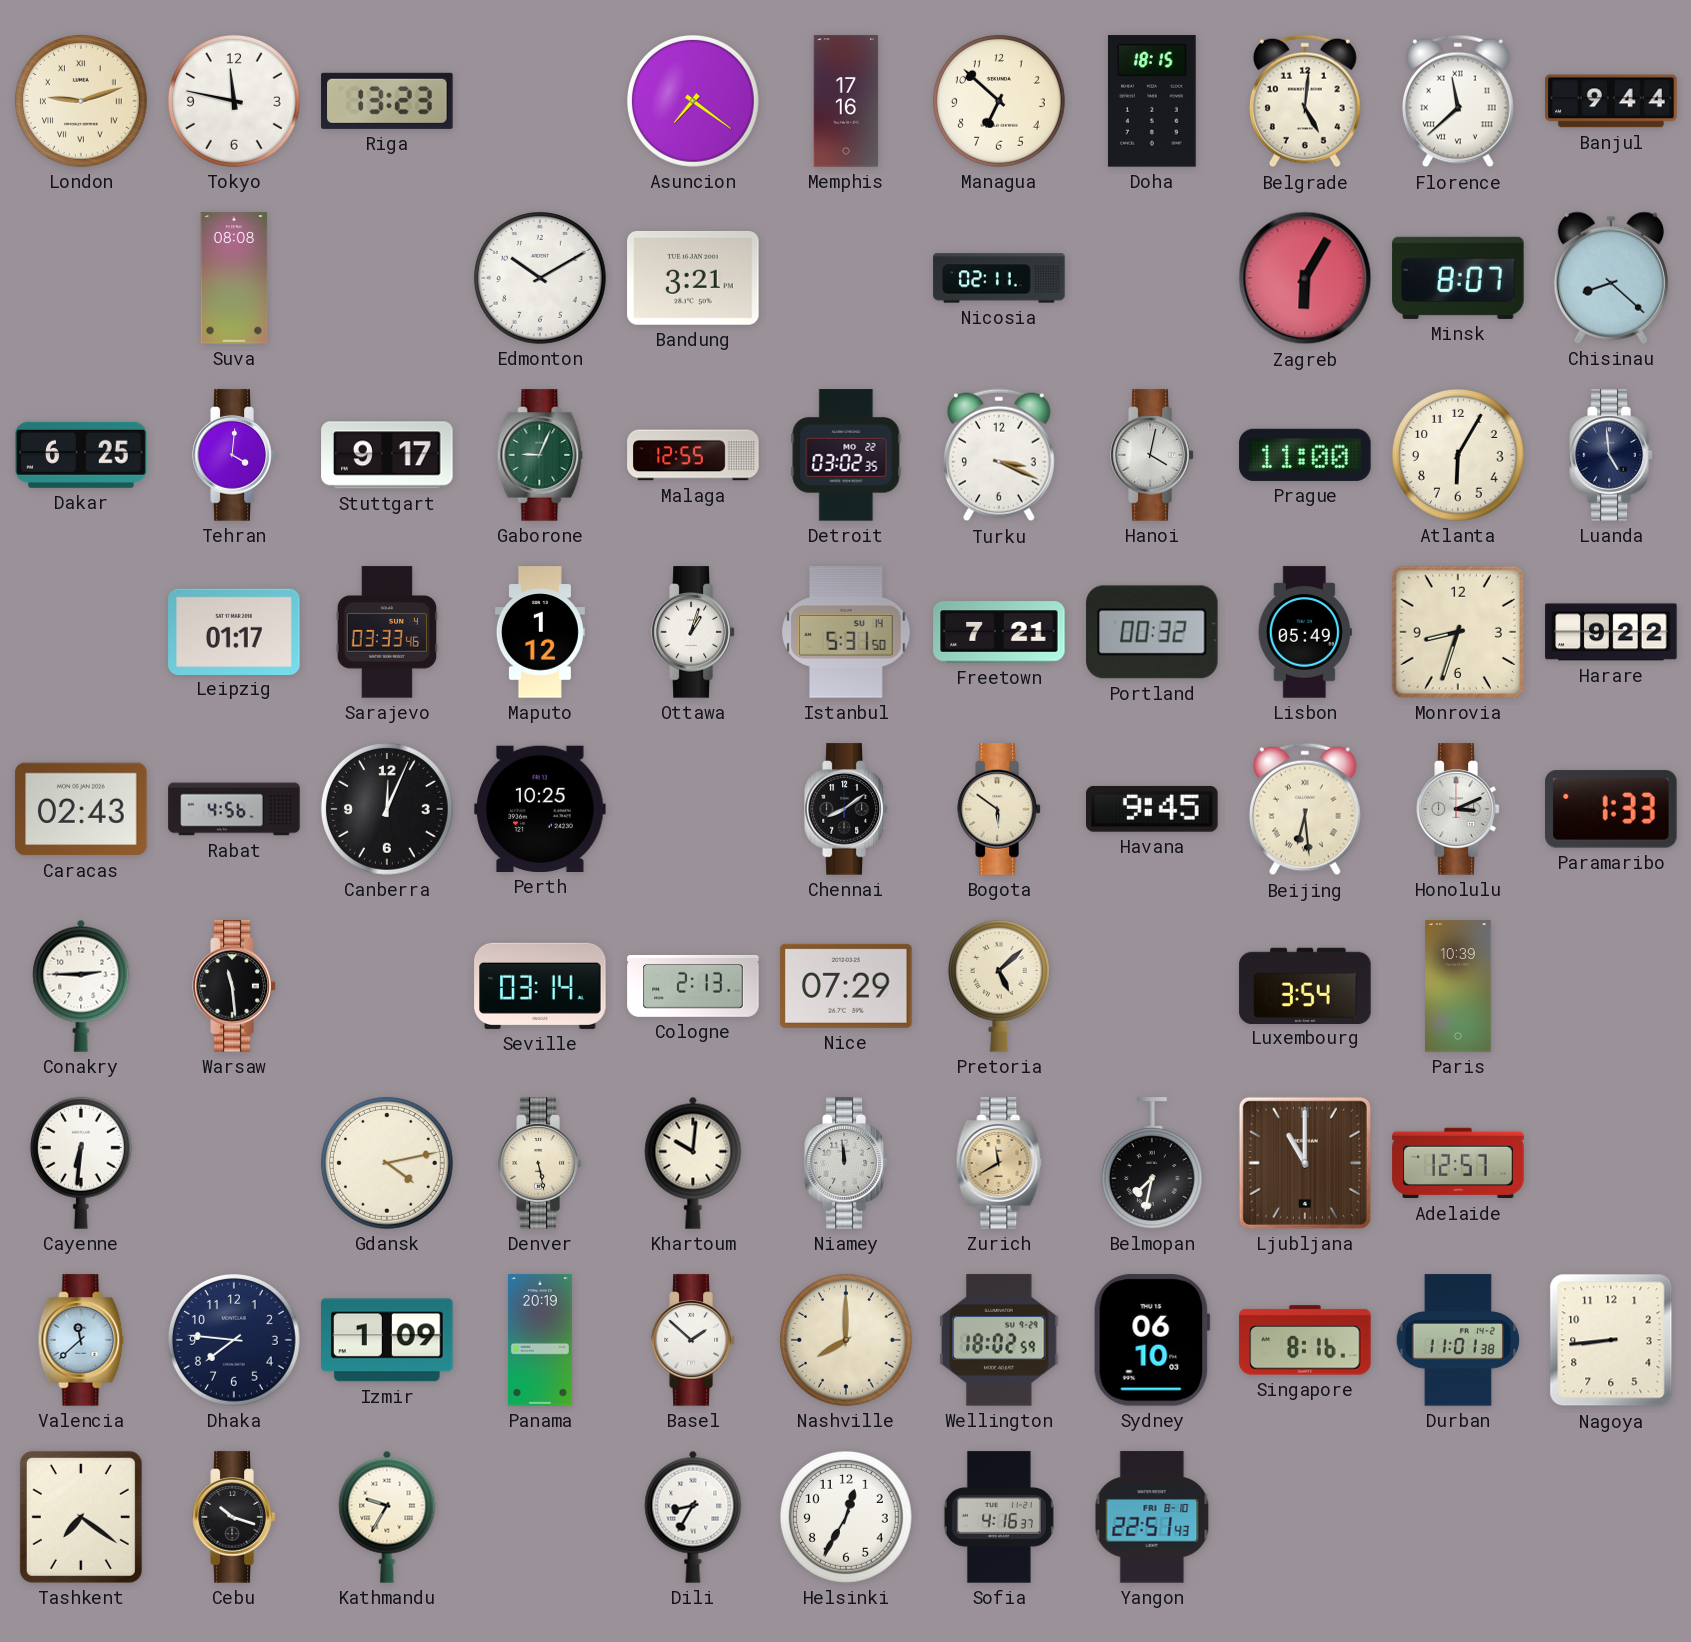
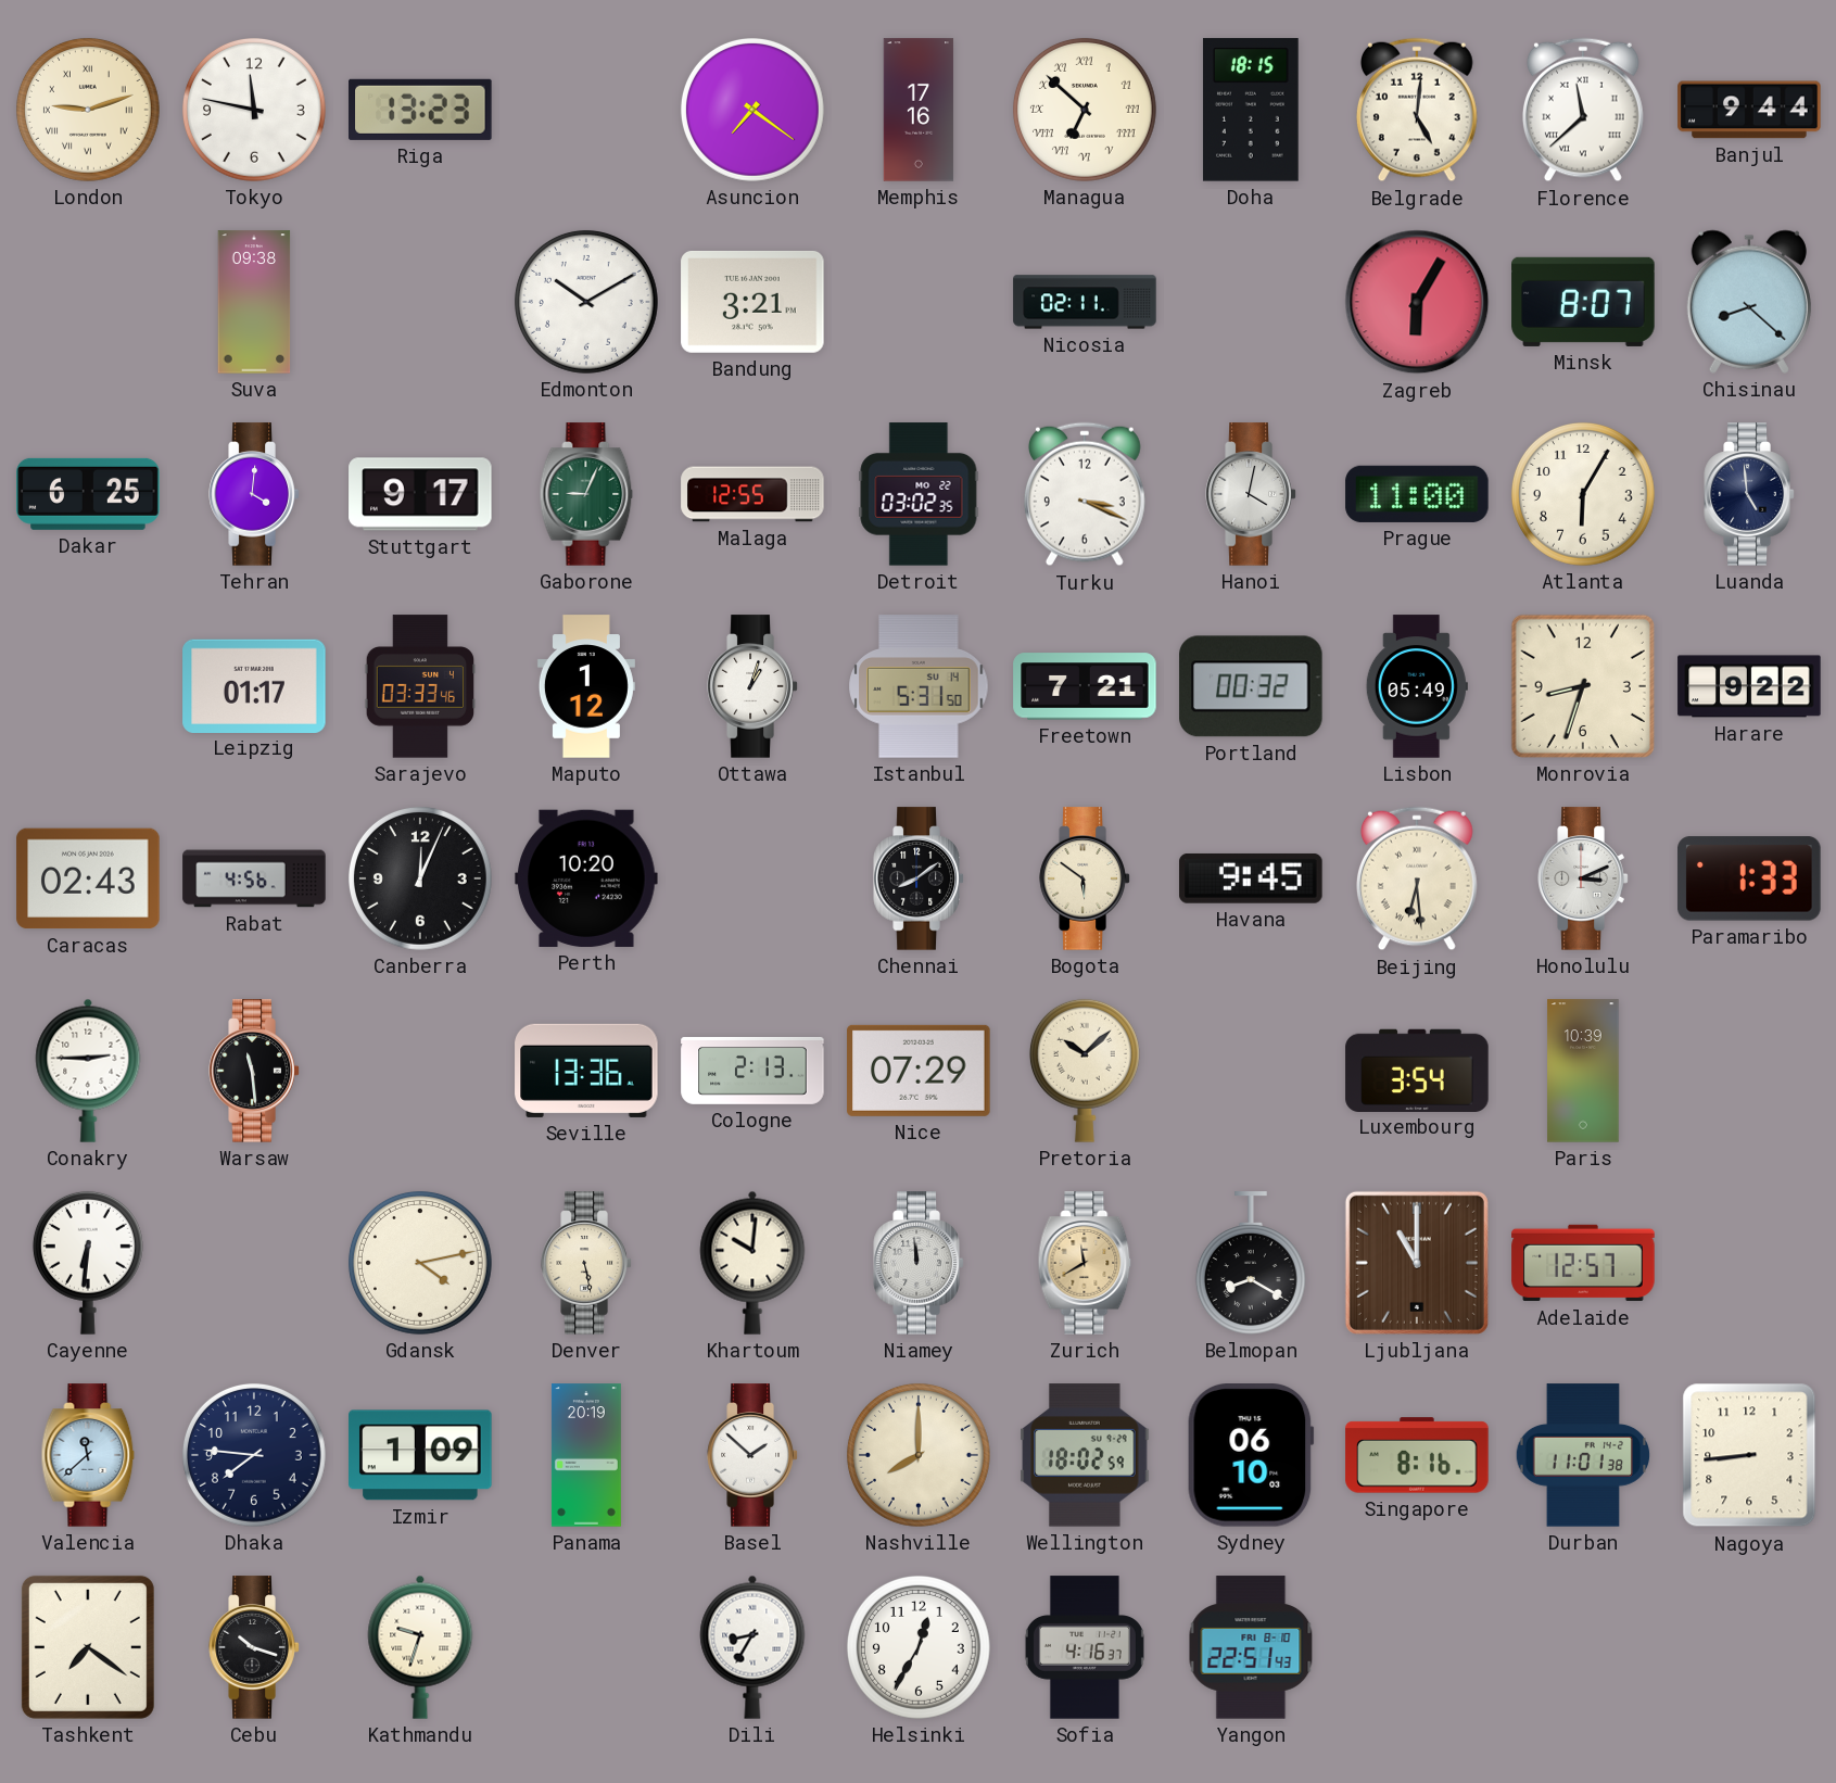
Managua numerals: Arabic -> Roman (1085, 110)
Suva: 08:08 -> 09:38 (254, 302)
Perth: 10:25 -> 10:20 (586, 878)
Seville: 03:14 -> 13:36 (586, 1071)
Pretoria: 5:08 -> 10:08 (1085, 1071)
Belmopan: 7:32 -> 8:20 (1251, 1263)
Kathmandu: 9:35 -> 9:33 (420, 1647)
